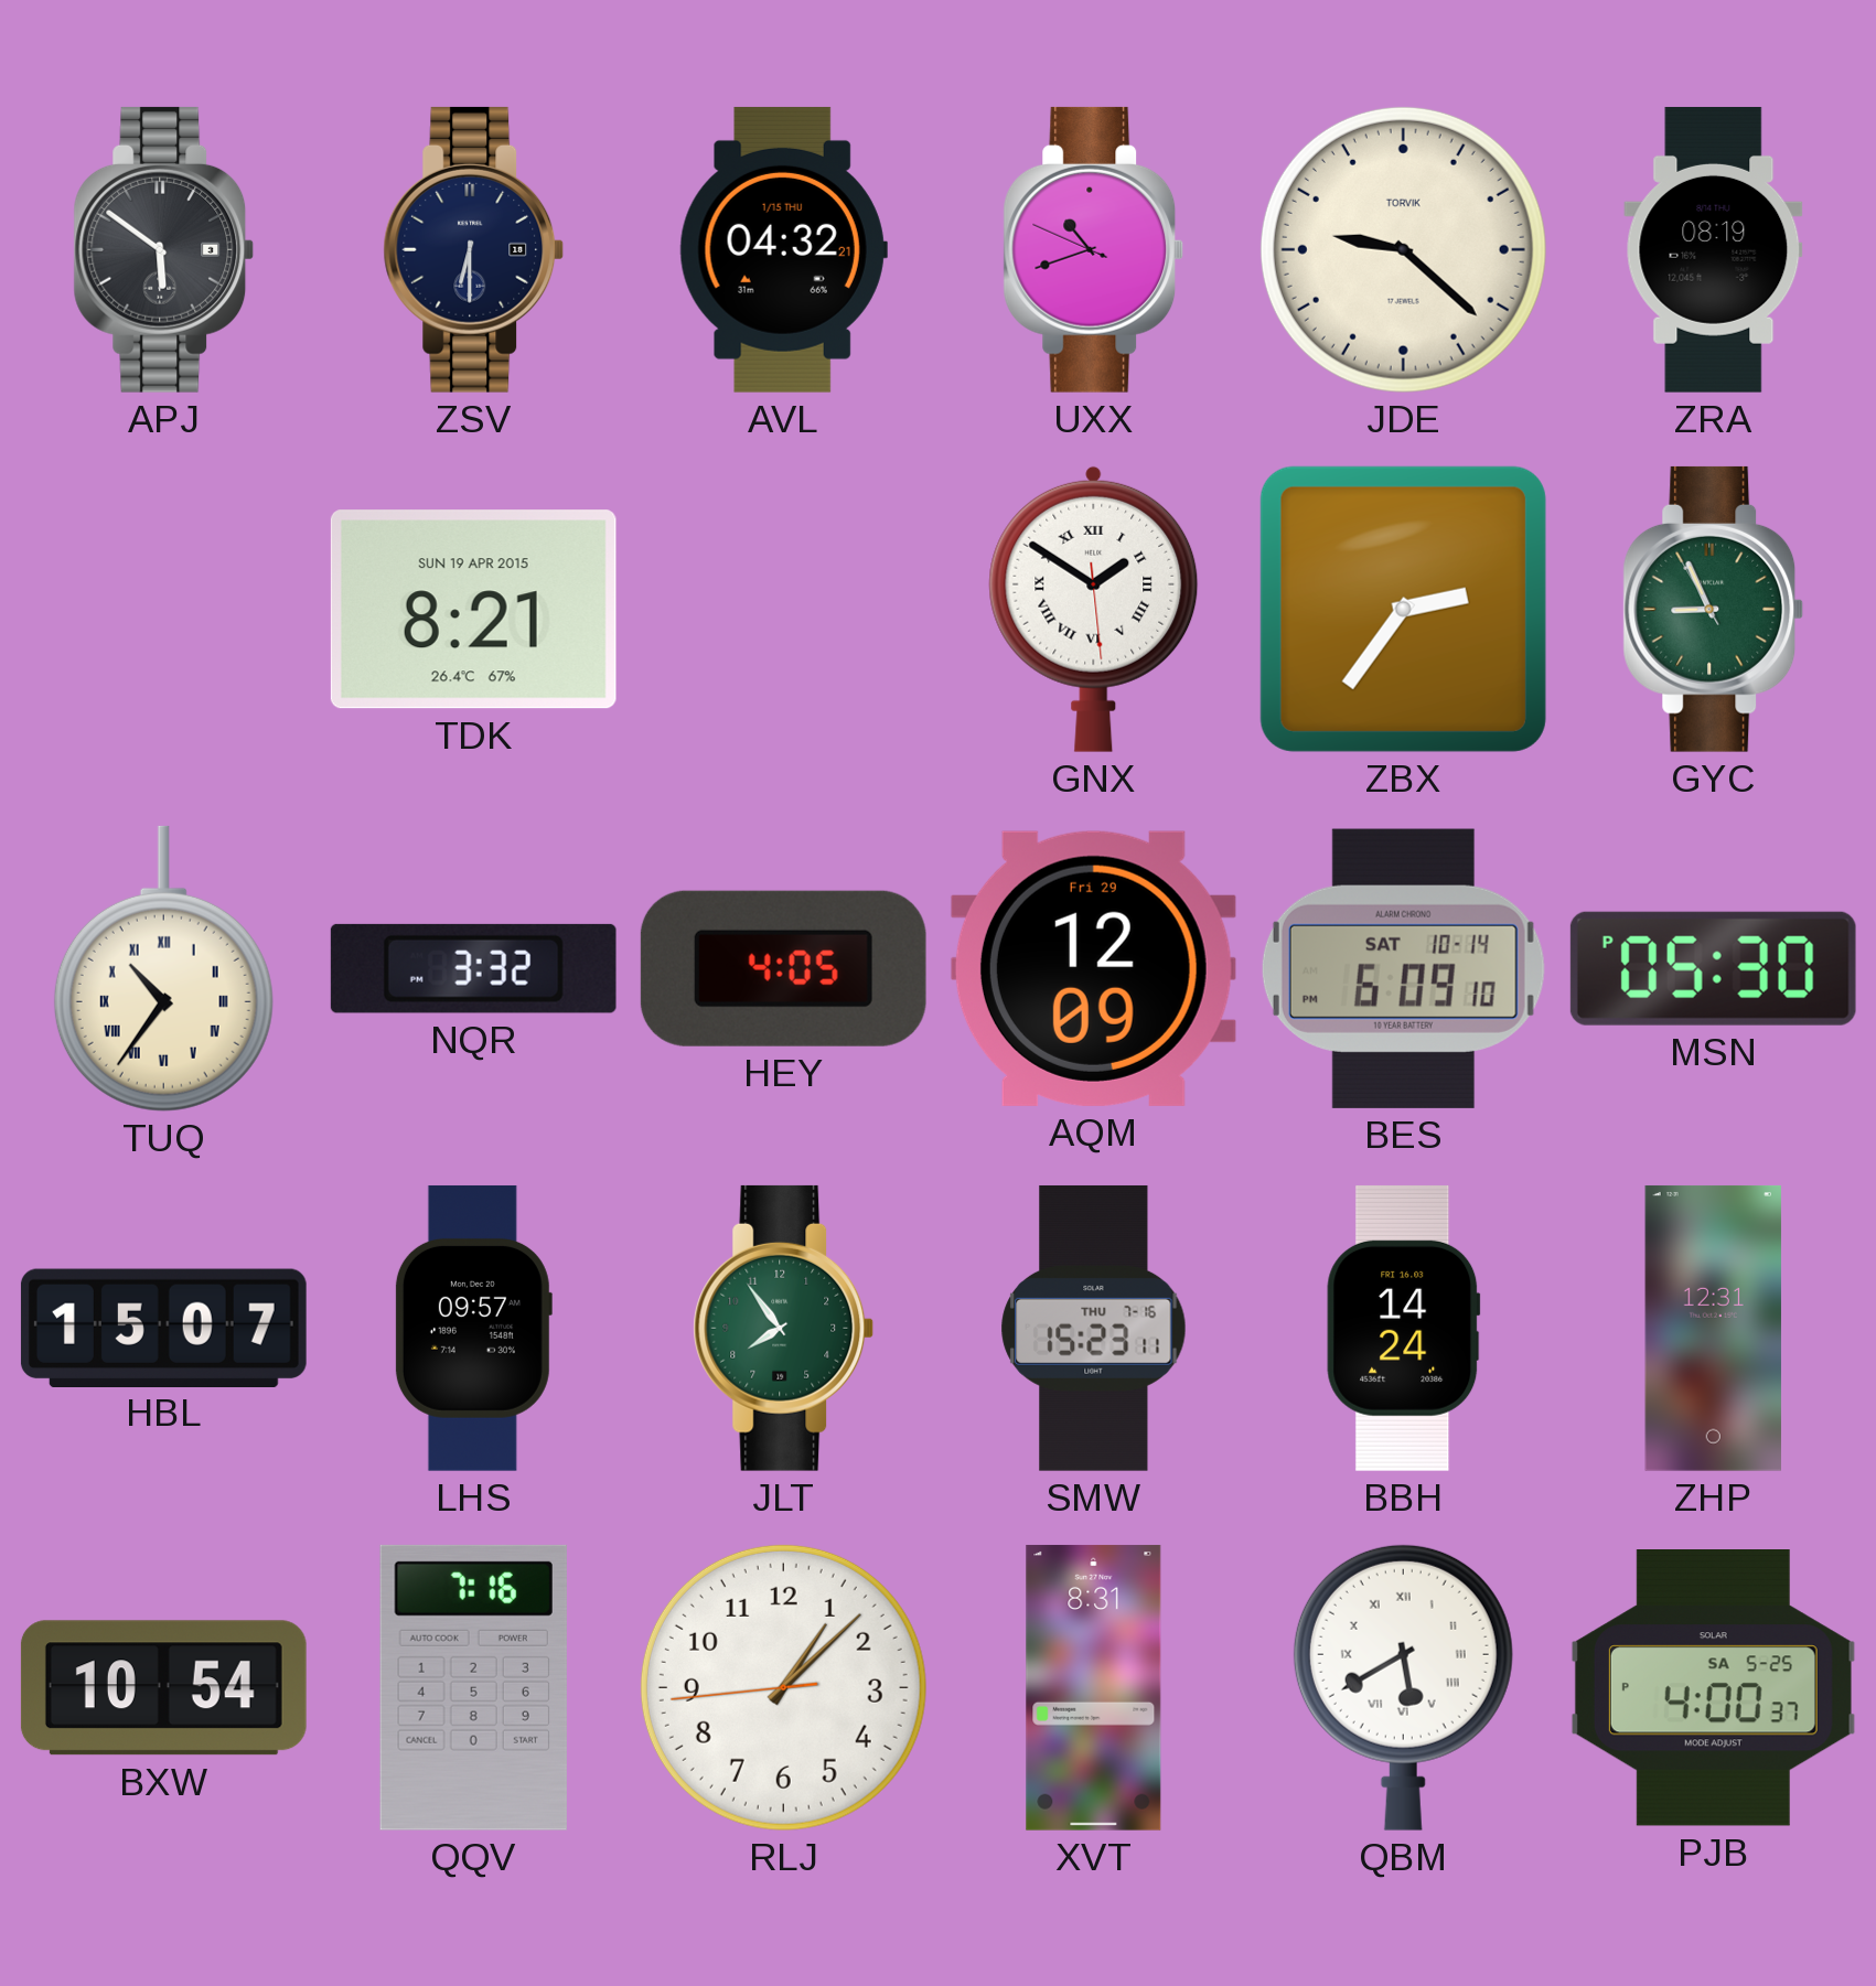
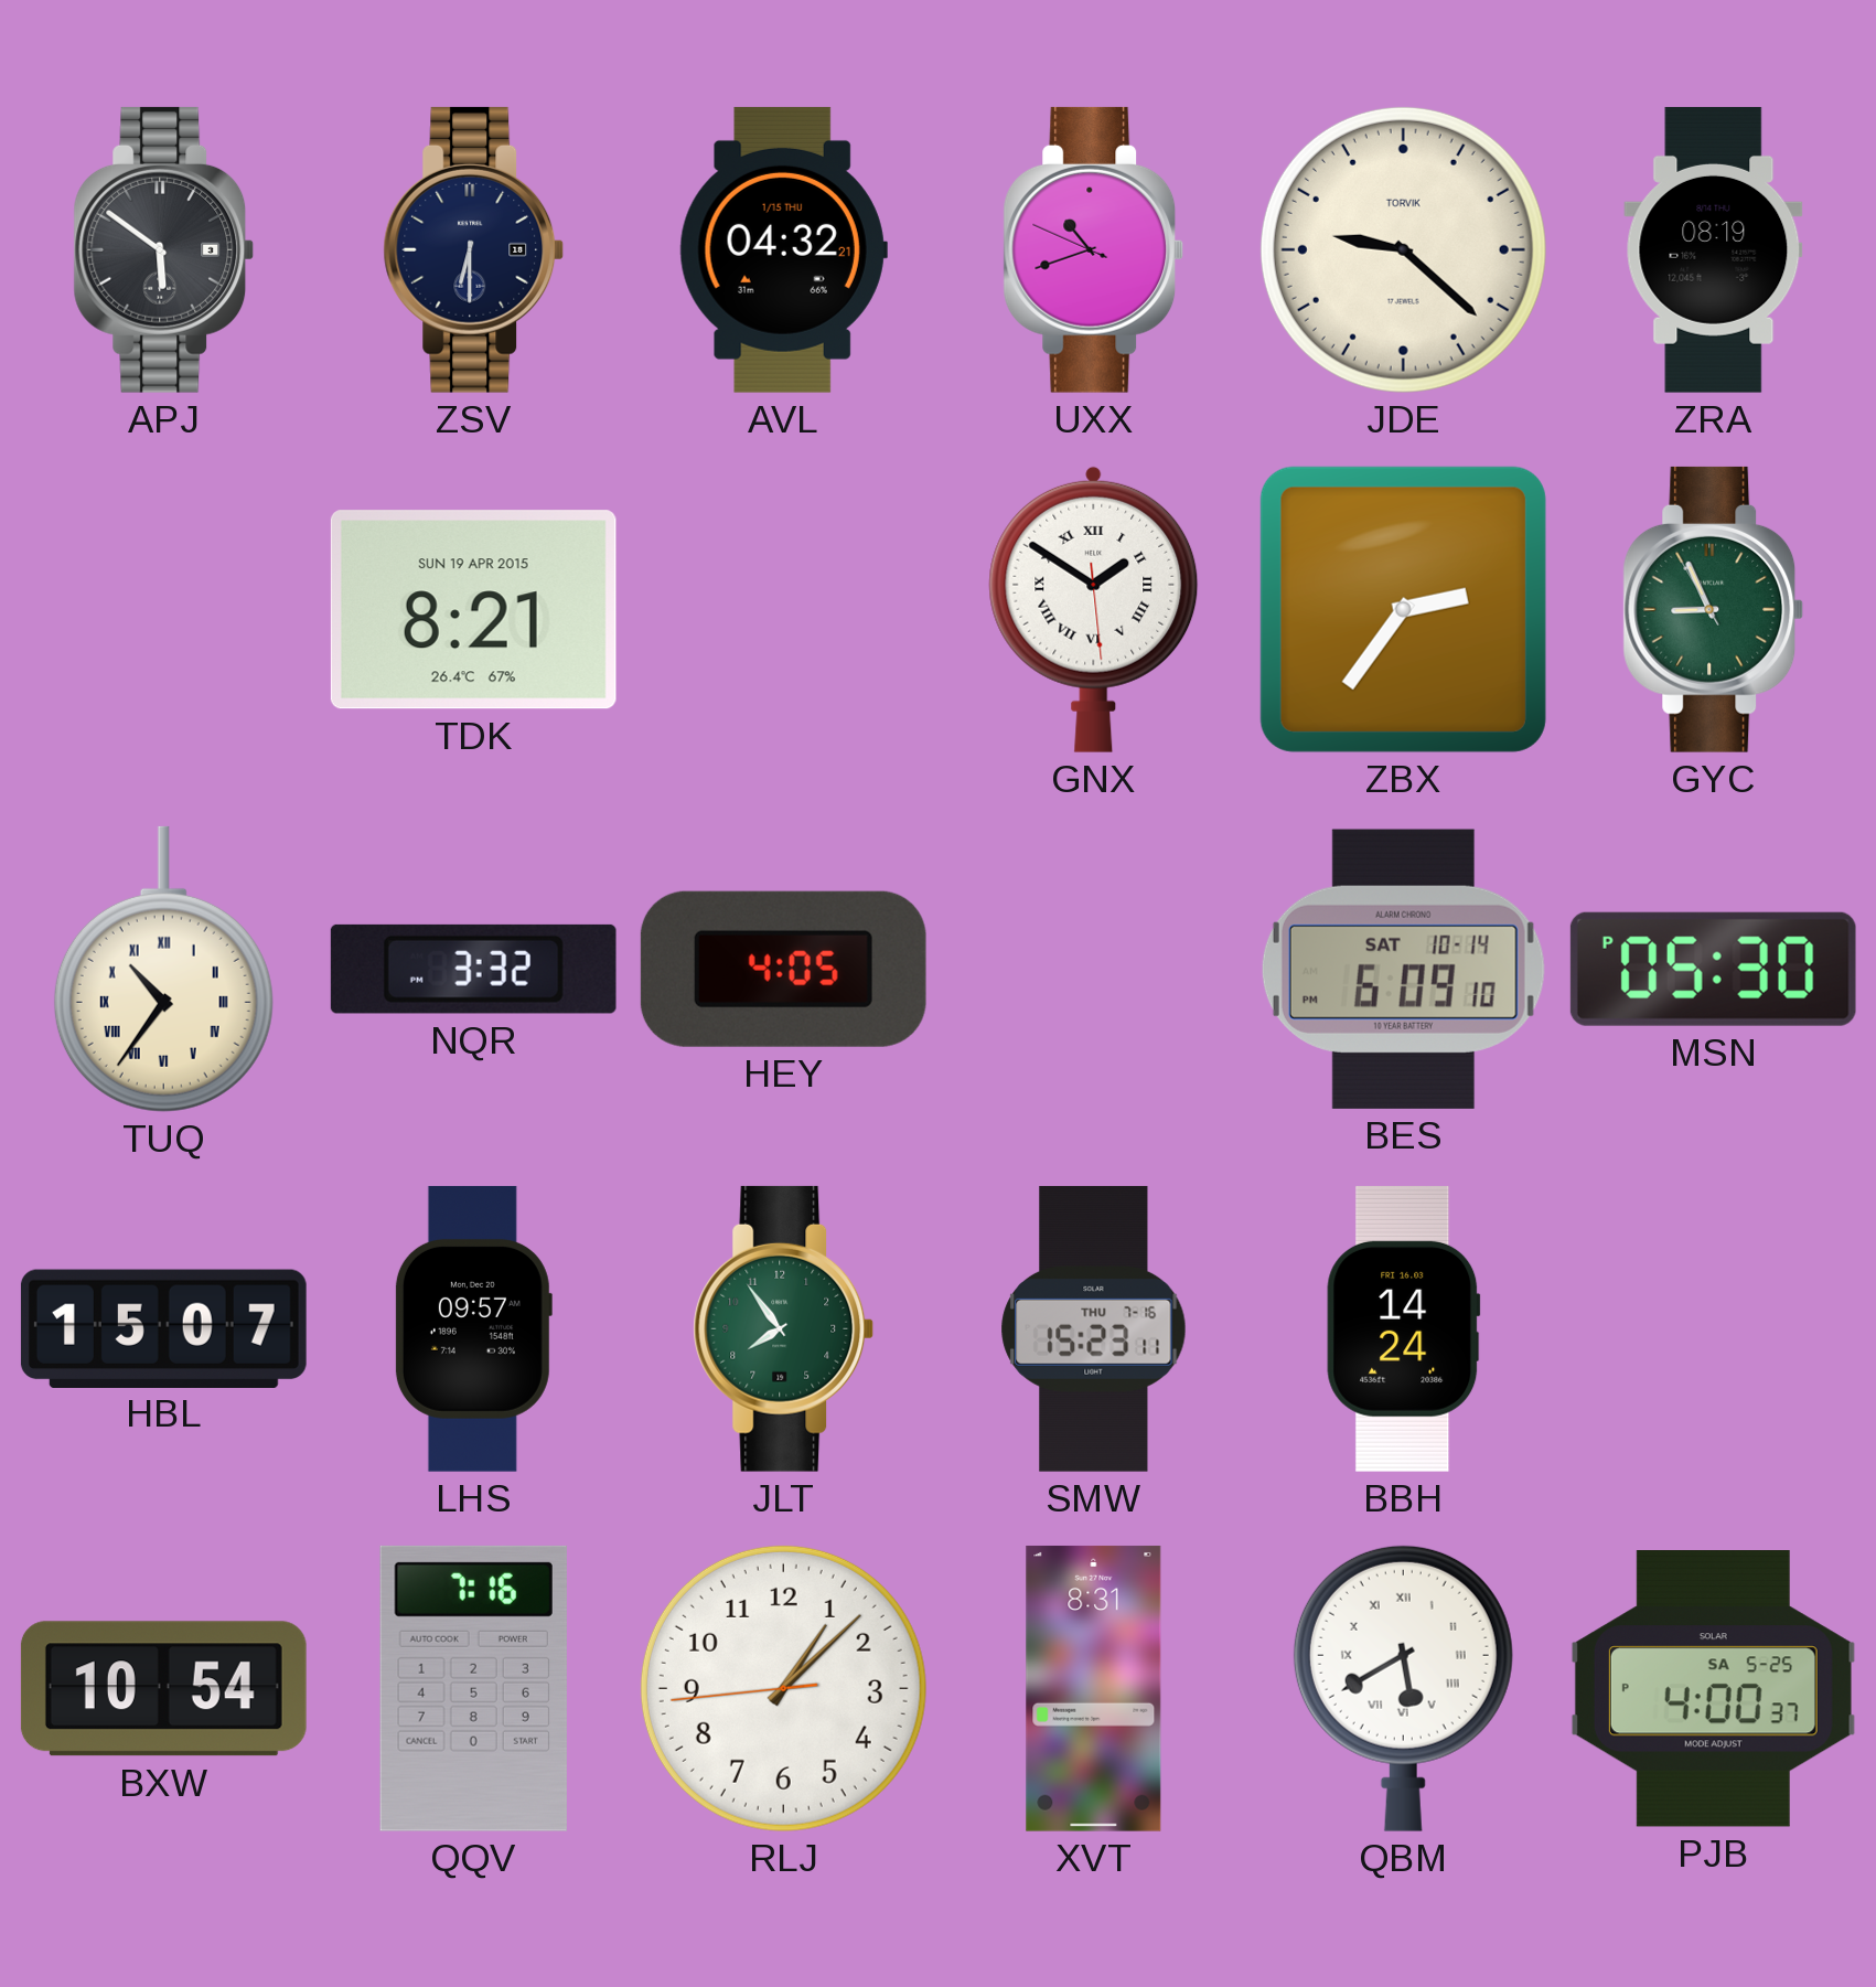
AQM: 12:09 -> none (1093, 968)
ZHP: 12:31 -> none (1713, 1328)
